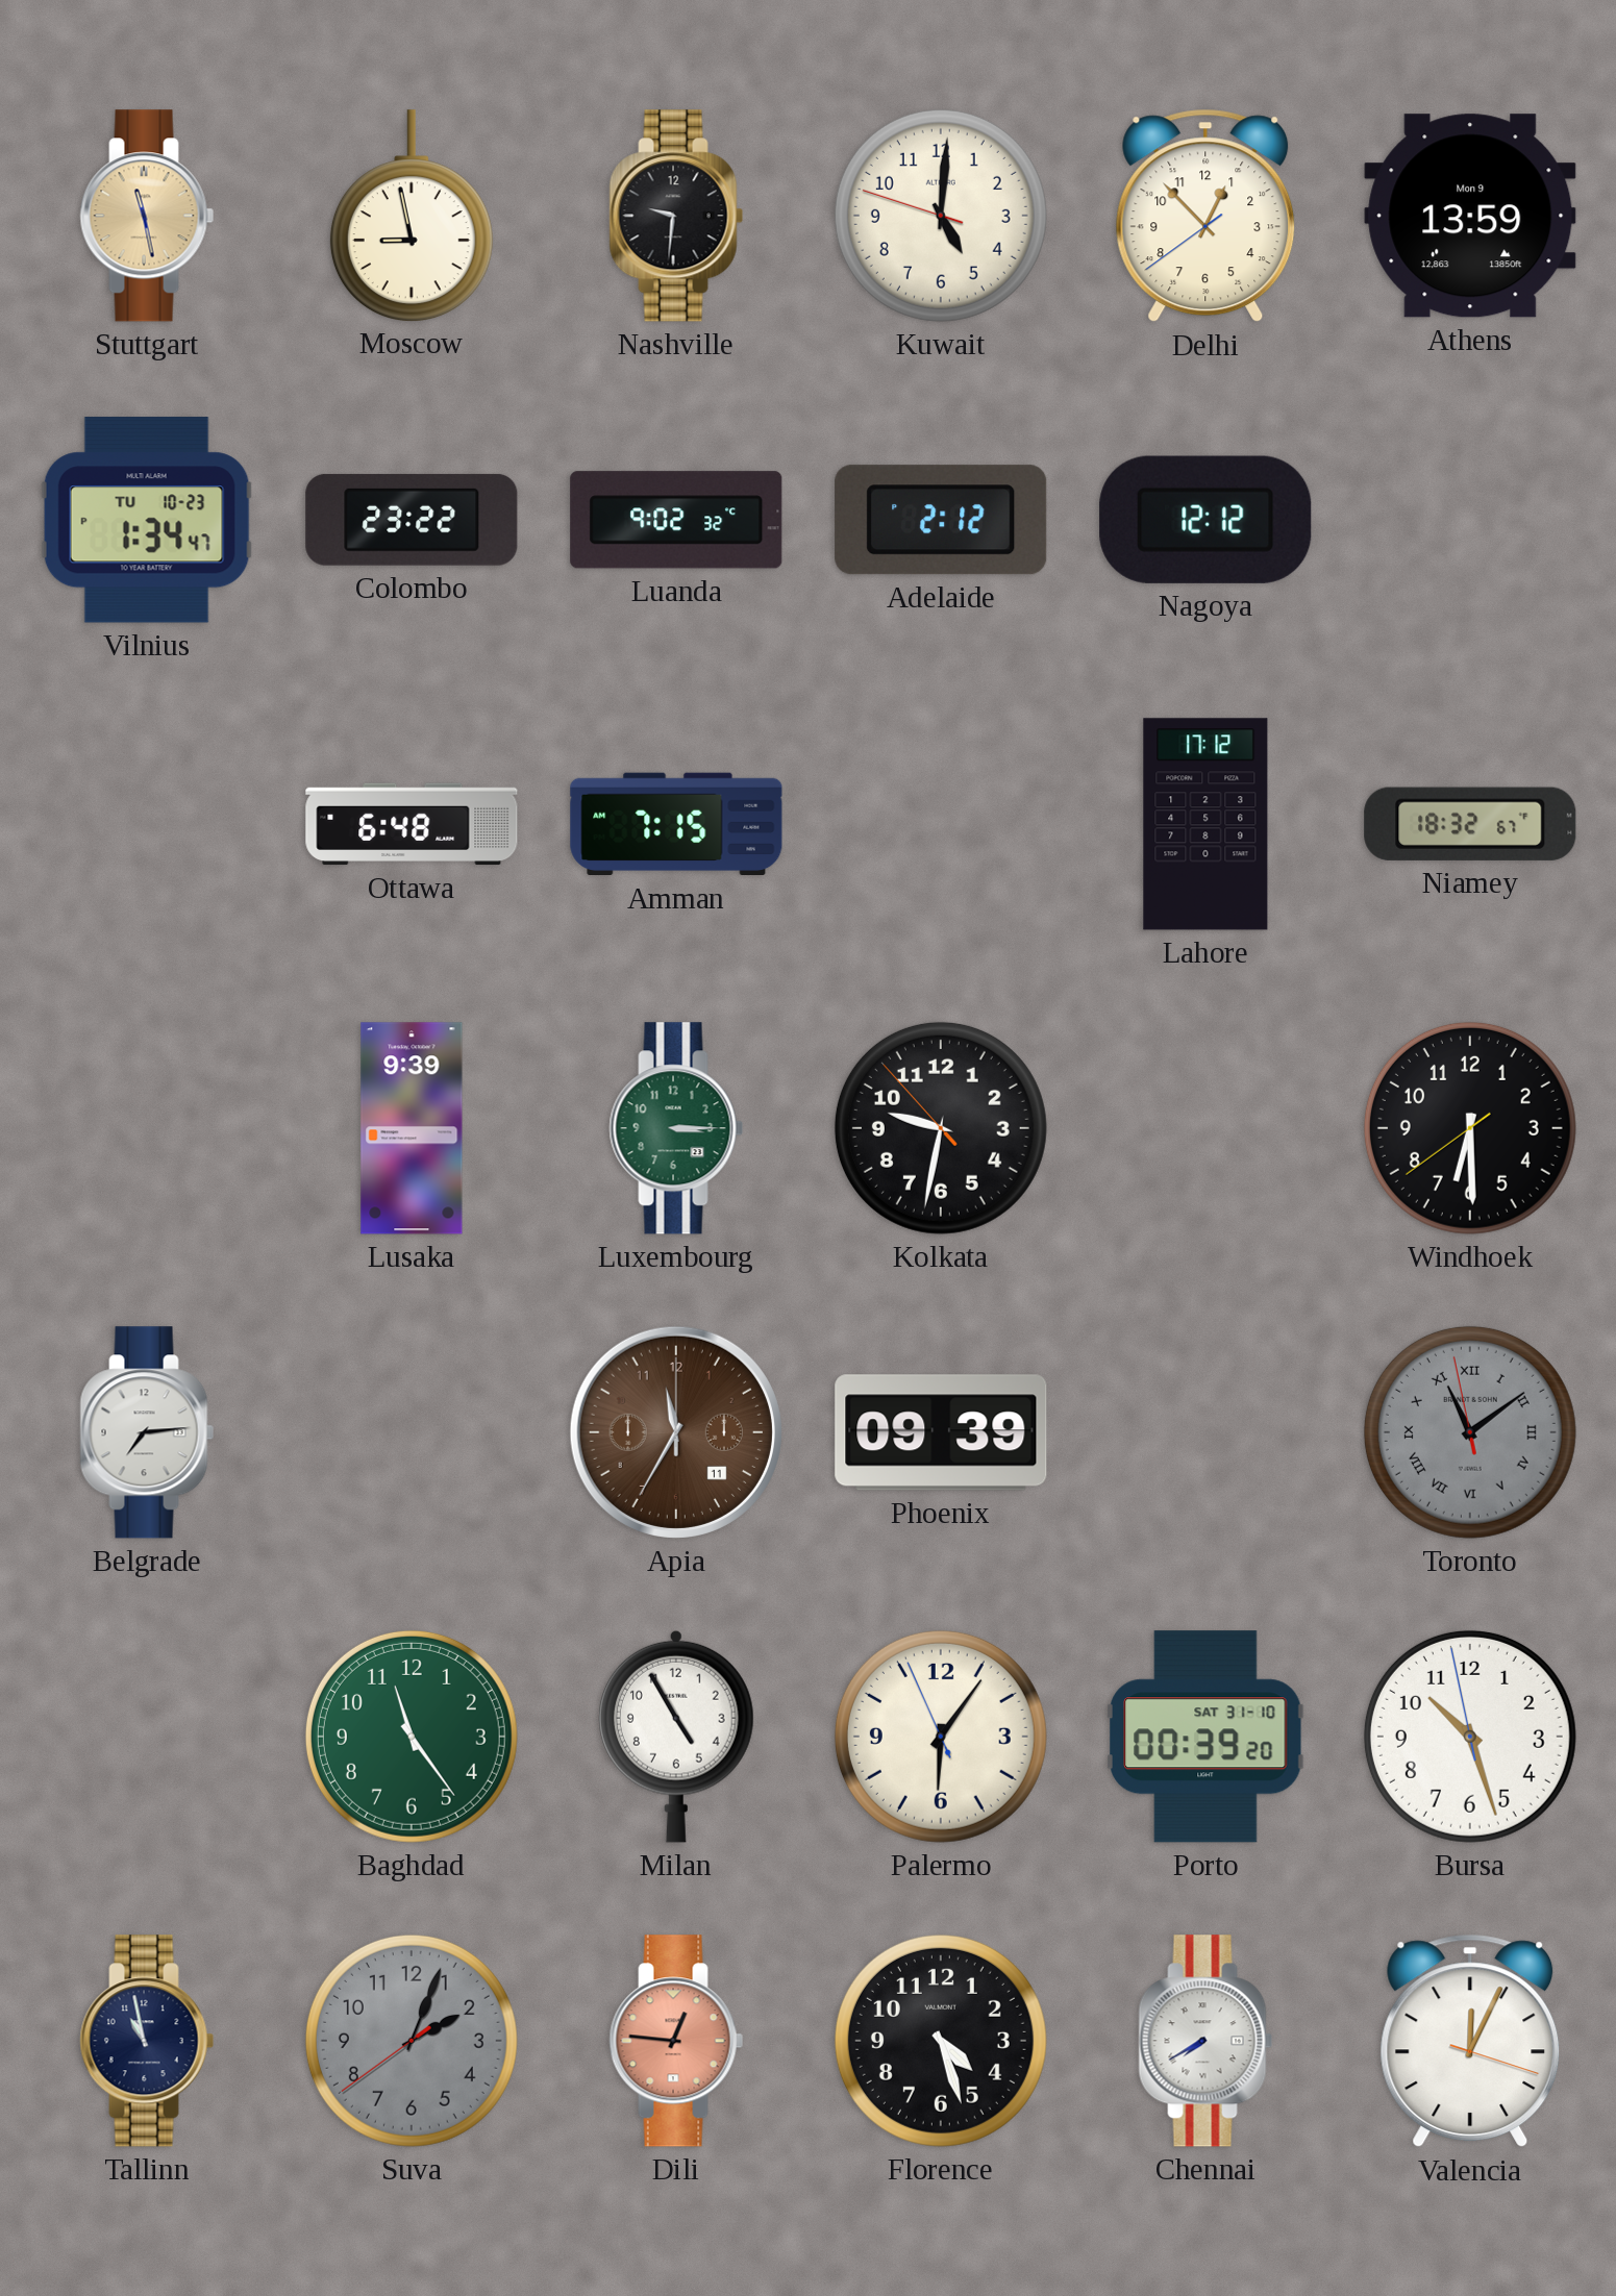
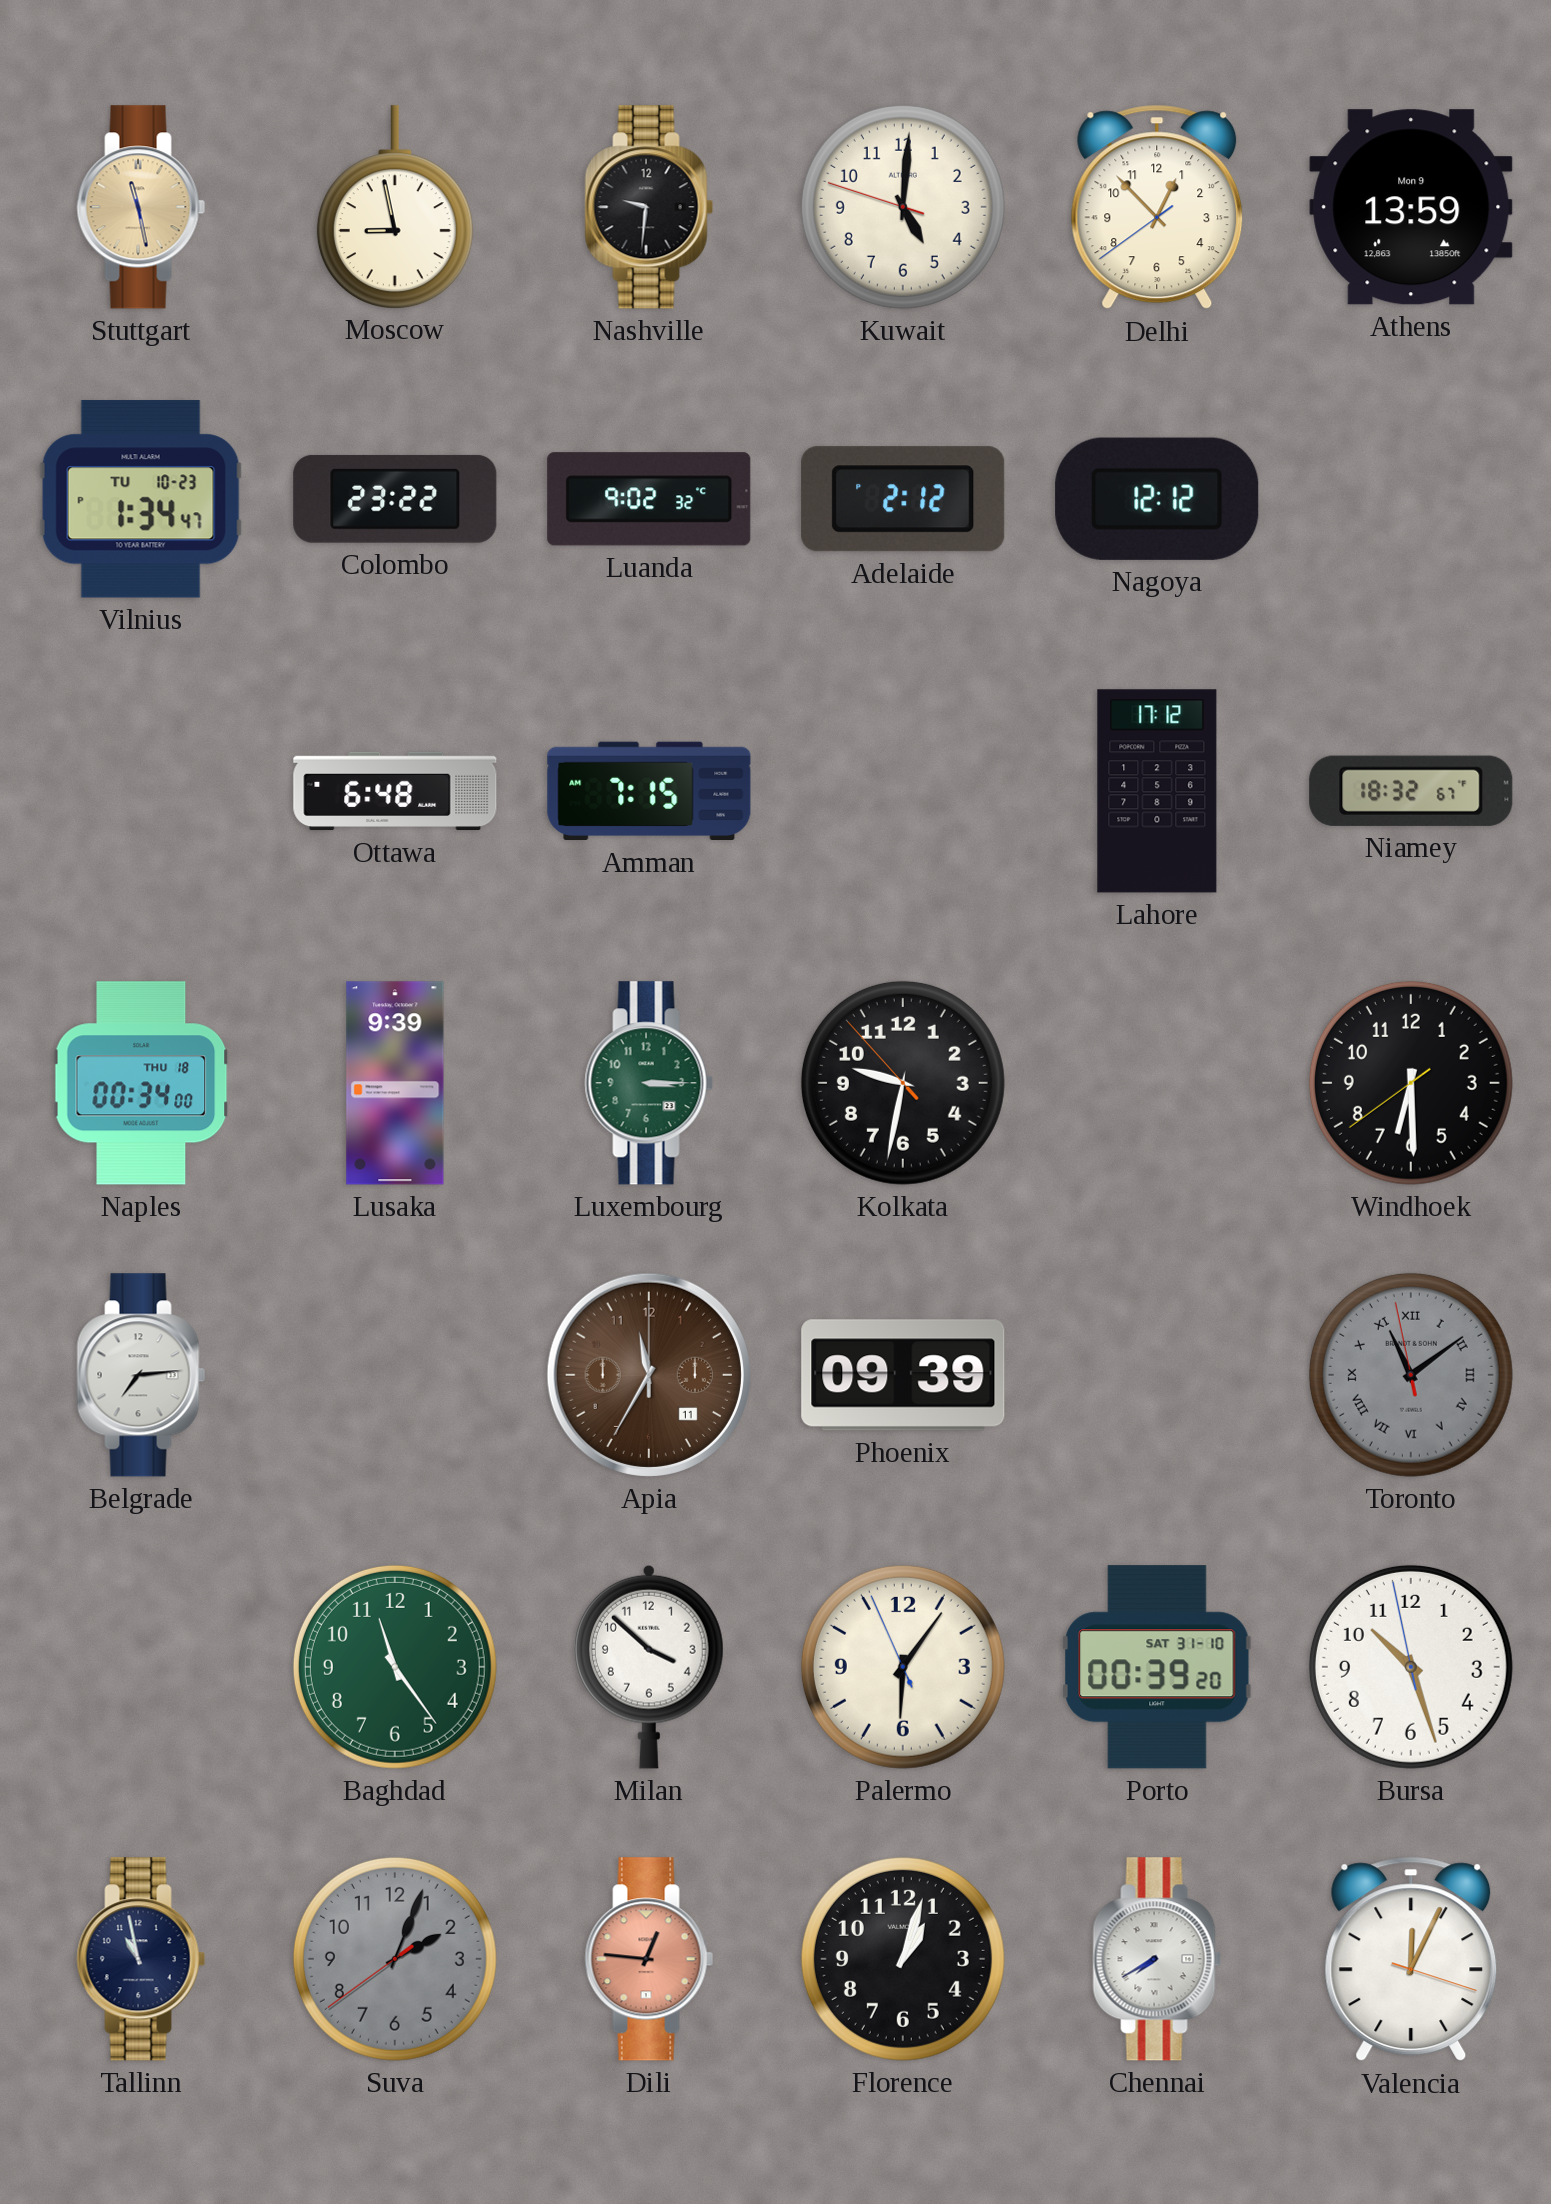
Naples: none -> 00:34 (141, 1083)
Milan: 4:55 -> 3:52 (649, 1667)
Florence: 4:27 -> 1:03 (903, 1959)
